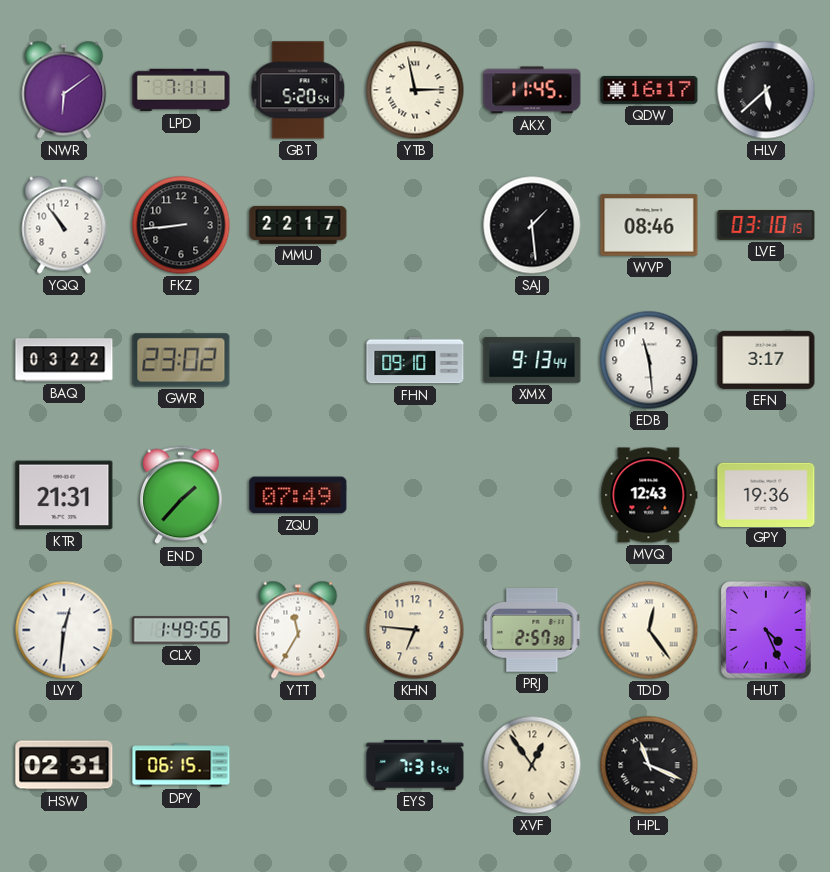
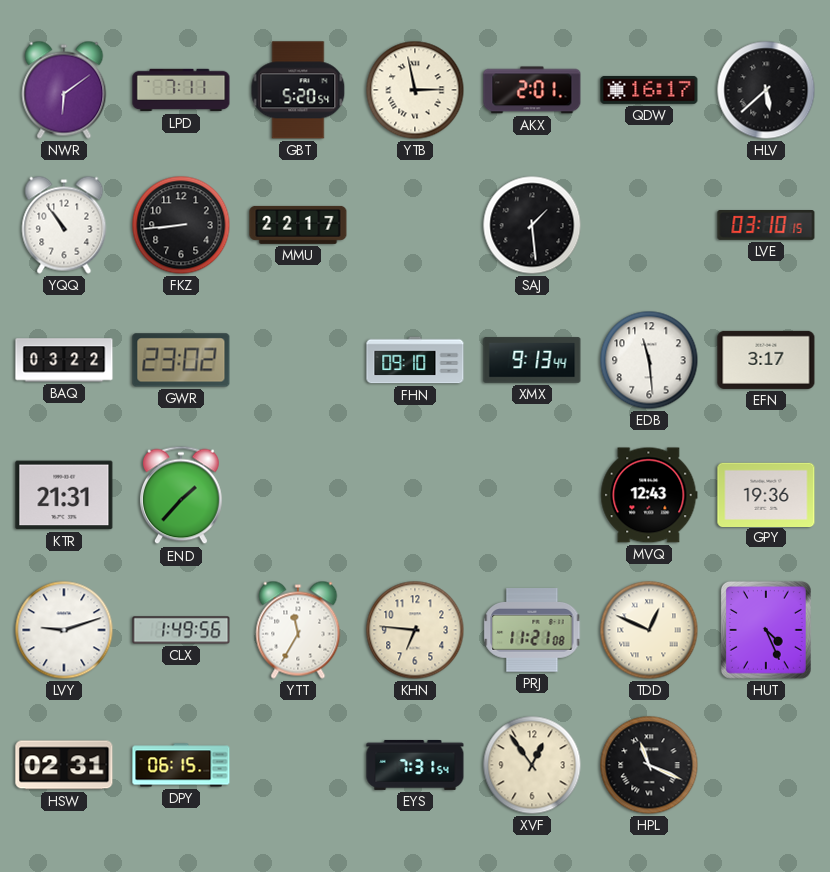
AKX: 11:45 -> 2:01 (532, 90)
WVP: 08:46 -> none (649, 225)
ZQU: 07:49 -> none (298, 495)
LVY: 12:31 -> 9:12 (64, 630)
PRJ: 2:57 -> 11:21 (532, 630)
TDD: 12:24 -> 12:49 (649, 630)
